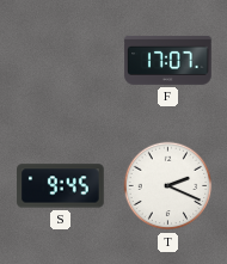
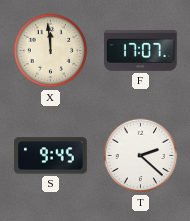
X: none -> 11:59 (51, 51)
T: 2:19 -> 2:22 (141, 156)
